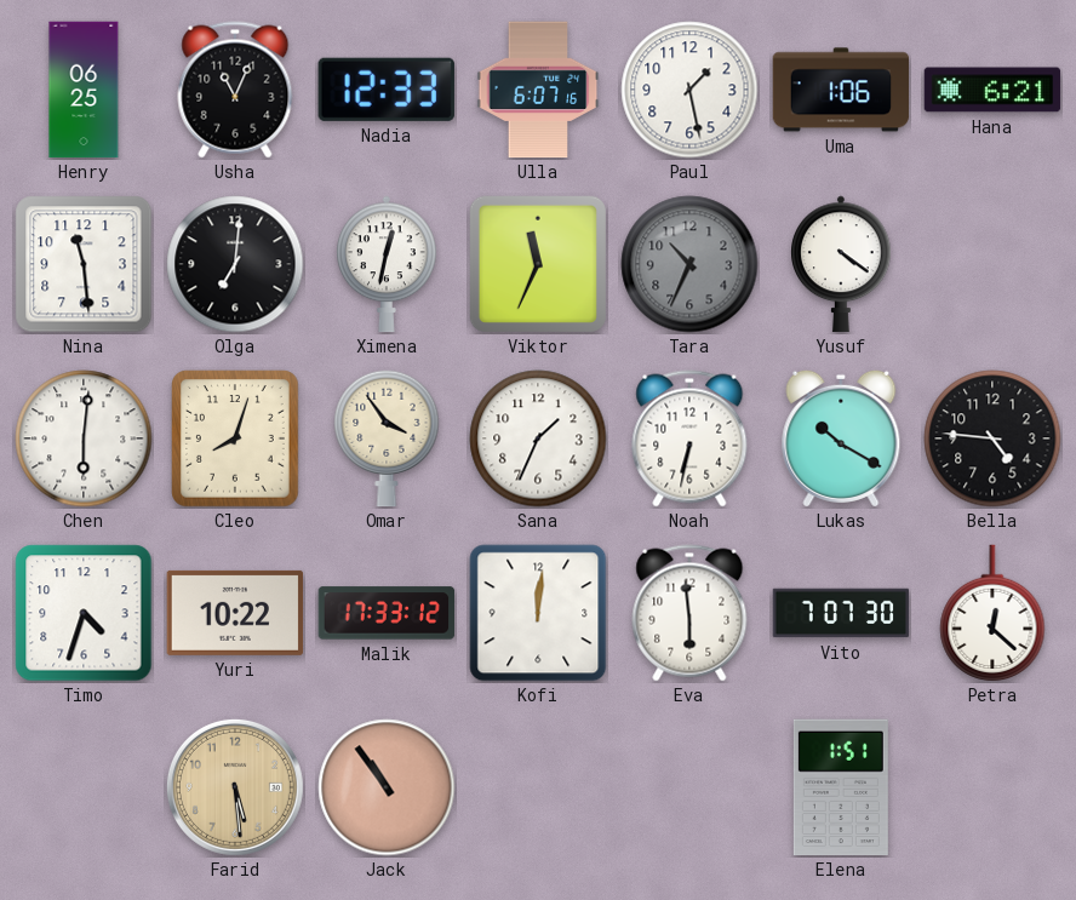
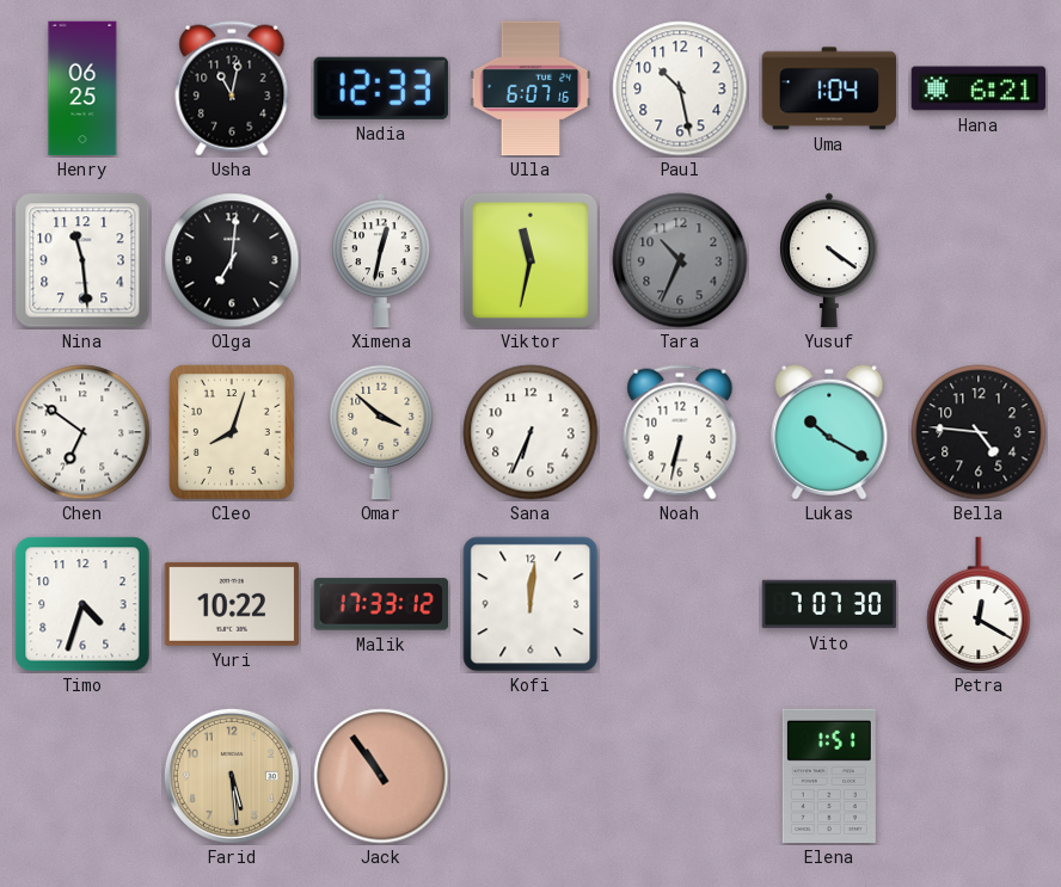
Usha: 11:04 -> 11:02 (232, 88)
Paul: 1:28 -> 10:28 (680, 88)
Uma: 1:06 -> 1:04 (829, 88)
Viktor: 11:34 -> 11:32 (530, 260)
Chen: 6:01 -> 6:51 (82, 432)
Omar: 3:54 -> 3:52 (381, 432)
Sana: 1:34 -> 6:34 (530, 432)
Eva: 5:59 -> none (689, 613)
Petra: 12:22 -> 12:20 (979, 604)
